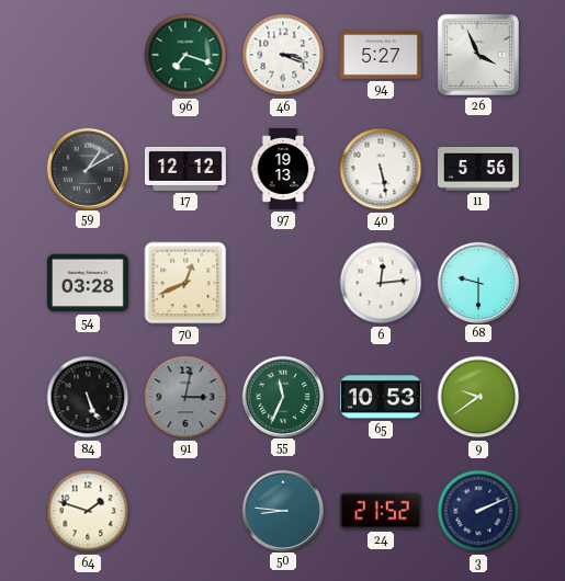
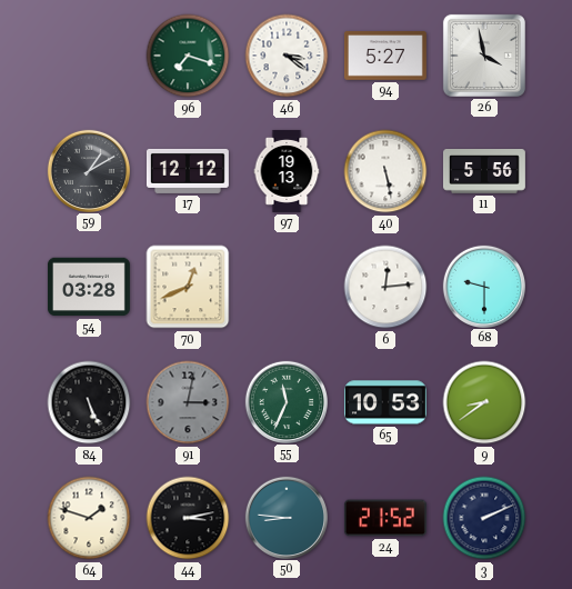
46: 3:18 -> 3:21 (287, 56)
26: 3:56 -> 3:58 (484, 56)
9: 9:39 -> 8:39 (484, 402)
44: none -> 3:13 (188, 518)
